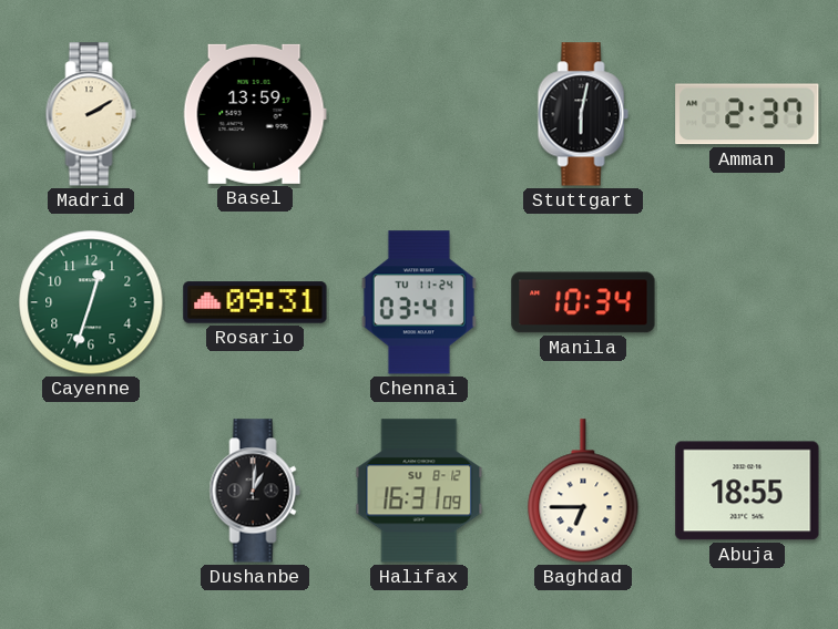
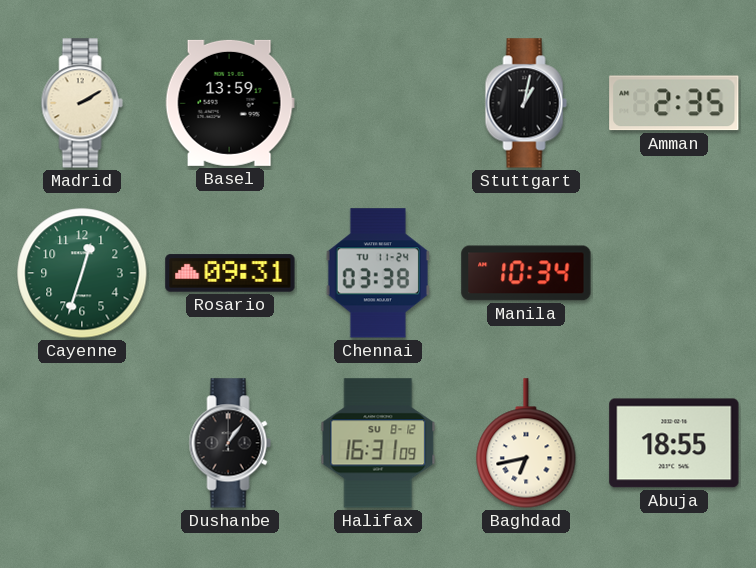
Stuttgart: 6:02 -> 1:02 (526, 103)
Amman: 2:37 -> 2:35 (674, 103)
Chennai: 03:41 -> 03:38 (378, 273)
Dushanbe: 1:01 -> 1:06 (230, 443)
Baghdad: 6:45 -> 6:43 (526, 443)
